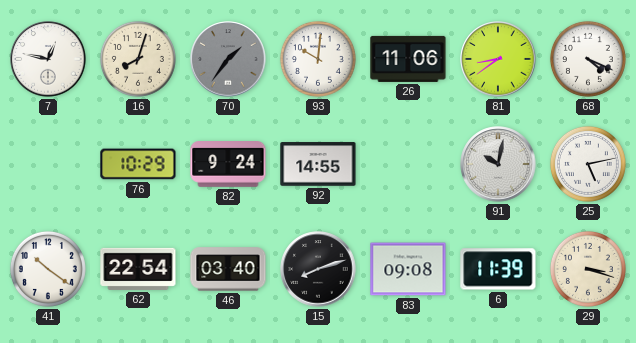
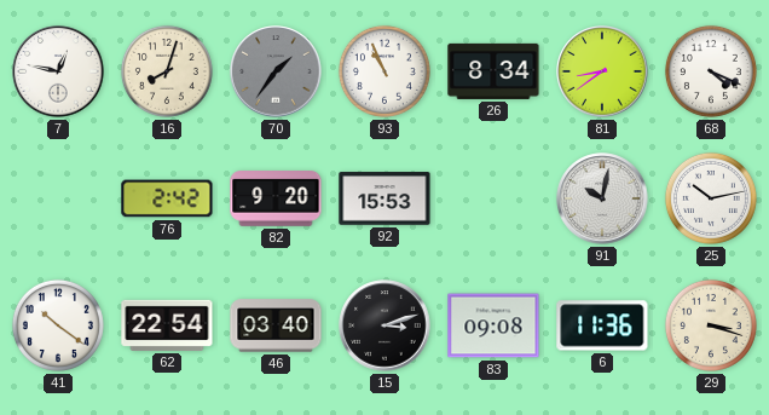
93: 10:01 -> 10:56 (384, 71)
26: 11:06 -> 8:34 (493, 71)
76: 10:29 -> 2:42 (167, 198)
82: 9:24 -> 9:20 (276, 200)
92: 14:55 -> 15:53 (384, 198)
25: 5:13 -> 10:13 (711, 198)
15: 8:12 -> 3:12 (384, 325)
6: 11:39 -> 11:36 (602, 325)
